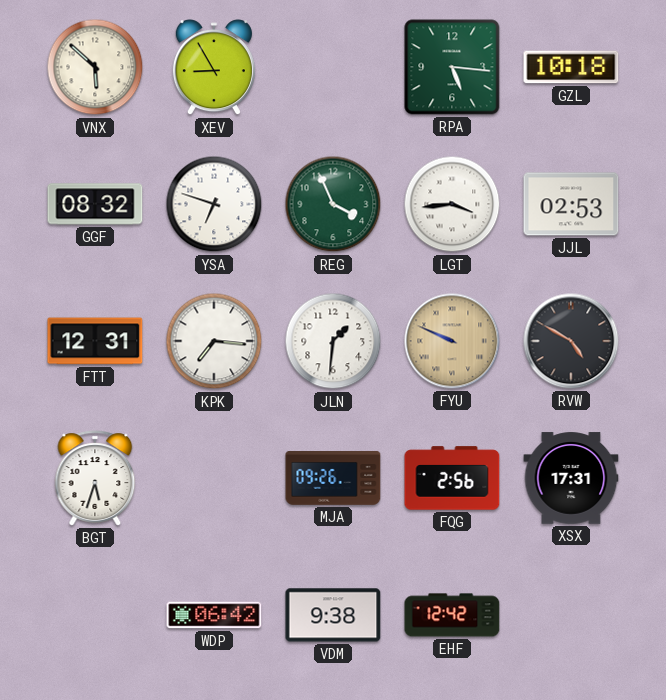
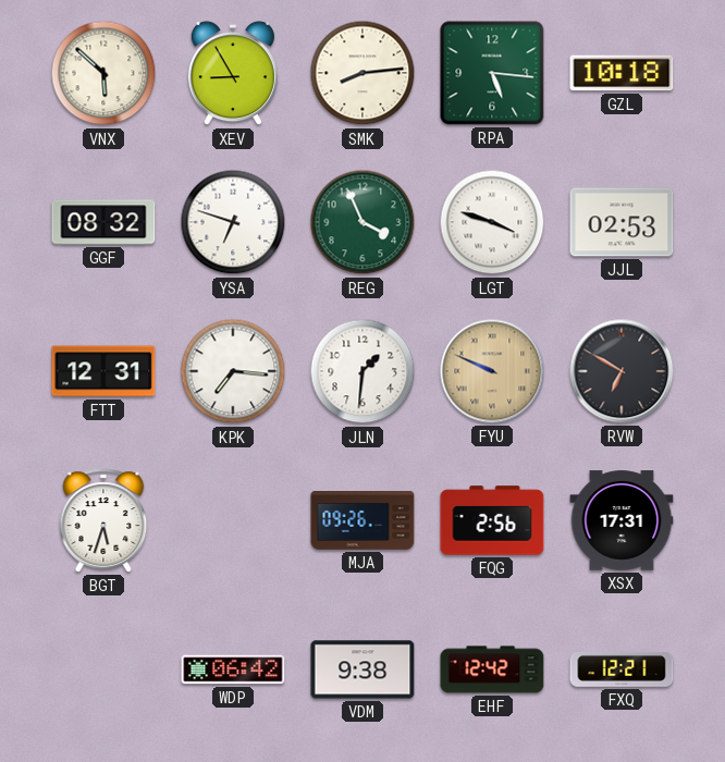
SMK: none -> 8:14 (362, 73)
LGT: 3:44 -> 3:48 (492, 222)
RVW: 4:50 -> 6:50 (622, 371)
FXQ: none -> 12:21 (622, 669)
